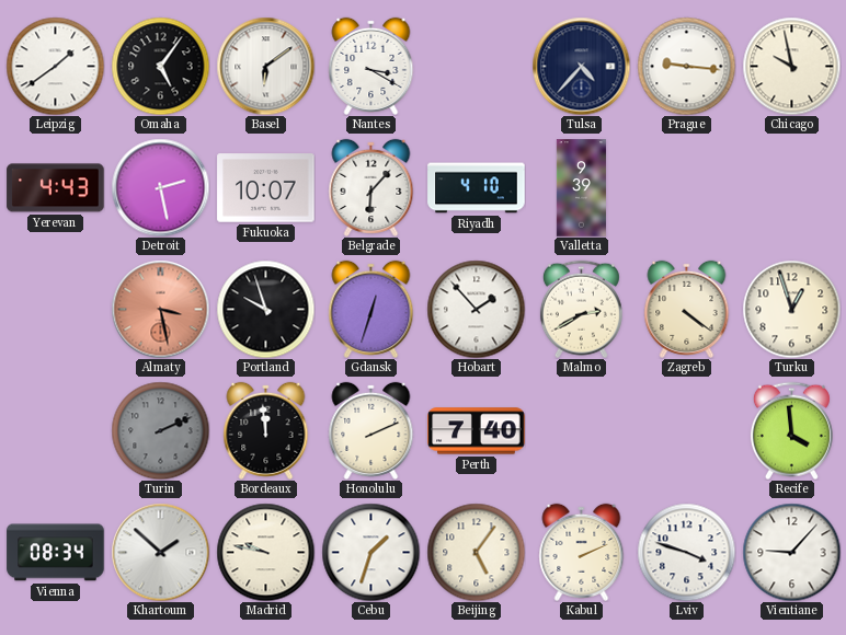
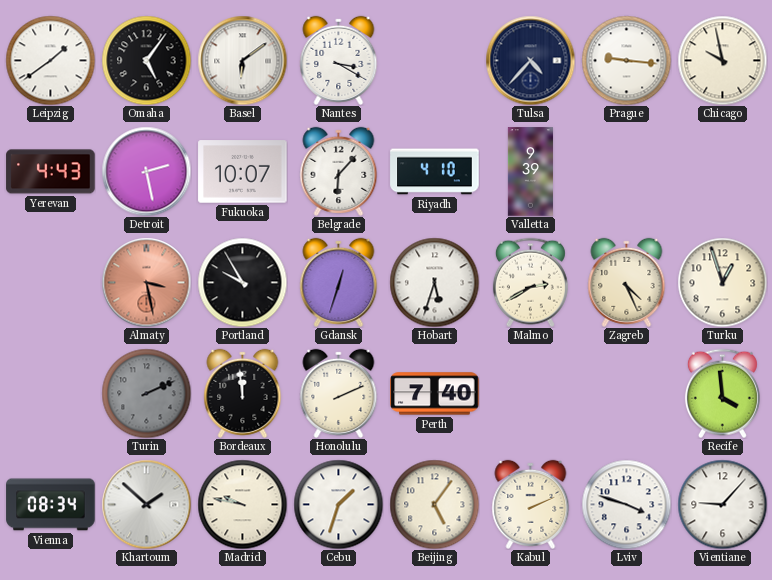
Portland: 9:57 -> 9:55 (242, 282)
Hobart: 1:53 -> 5:33 (434, 282)
Zagreb: 4:21 -> 4:26 (627, 282)
